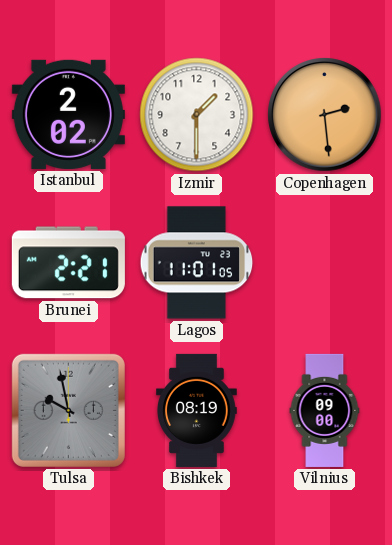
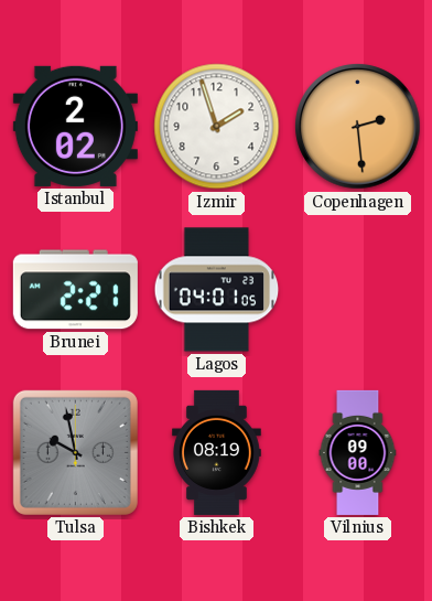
Izmir: 1:30 -> 1:57 (217, 127)
Lagos: 11:01 -> 04:01 (217, 290)
